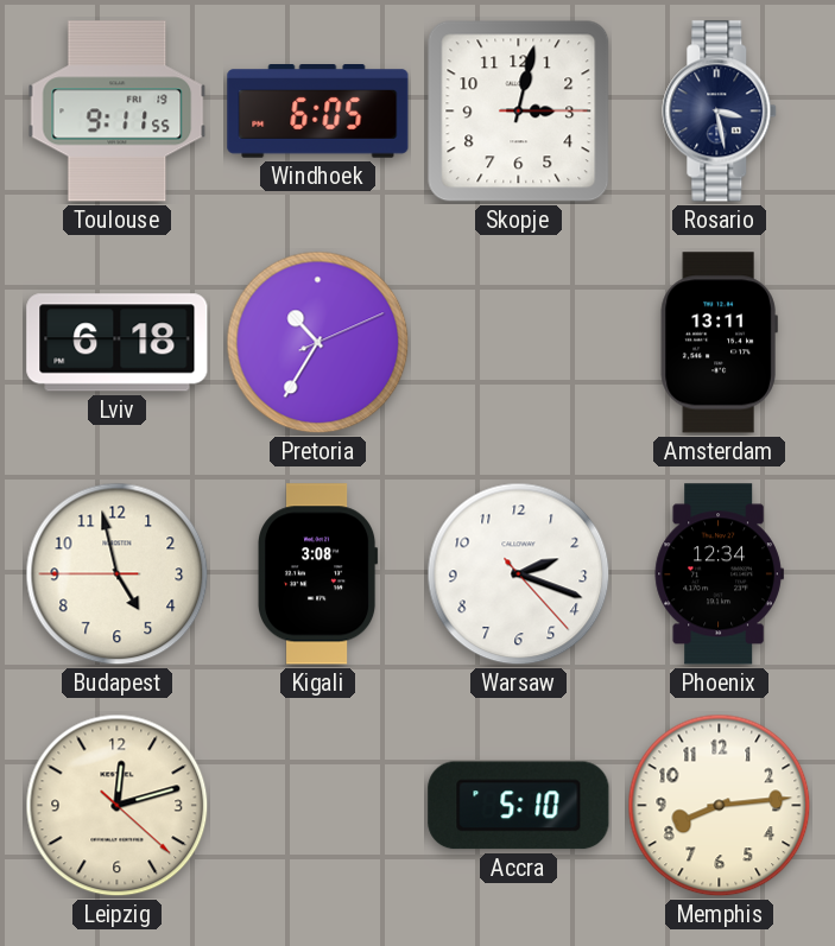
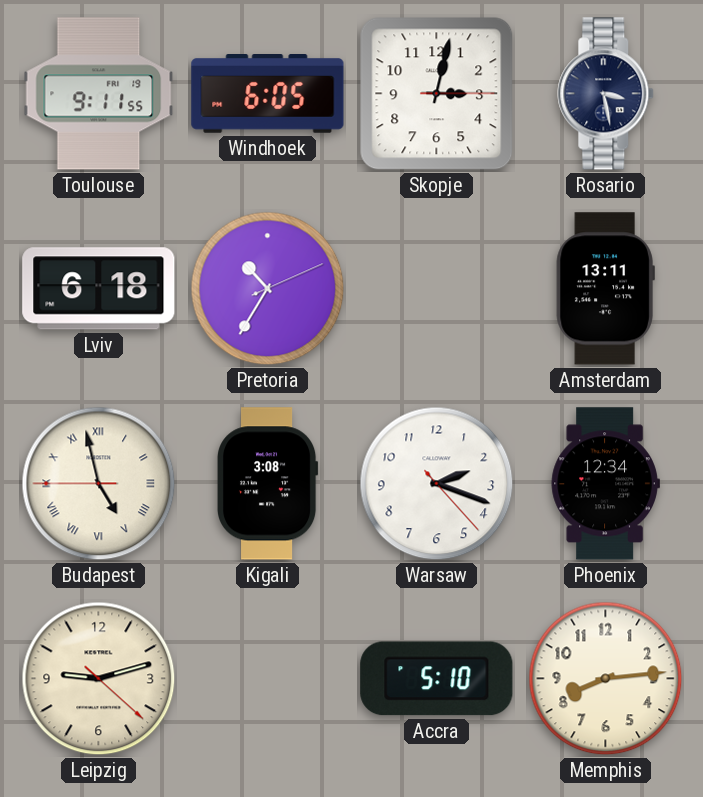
Budapest numerals: Arabic -> Roman (99, 484)
Leipzig: 12:12 -> 9:12 (99, 679)
